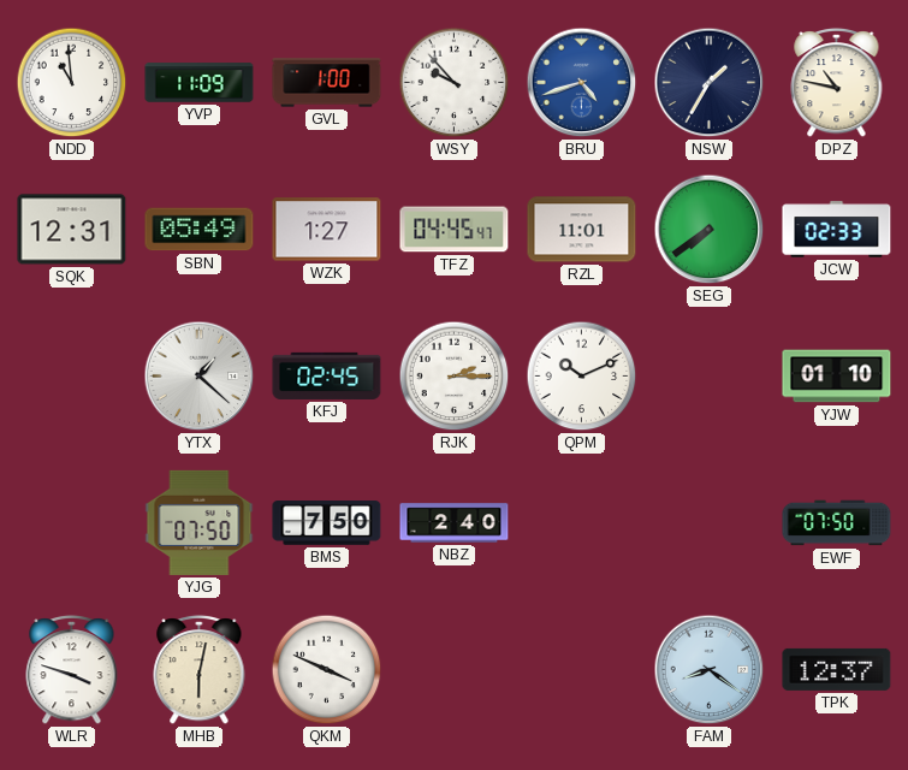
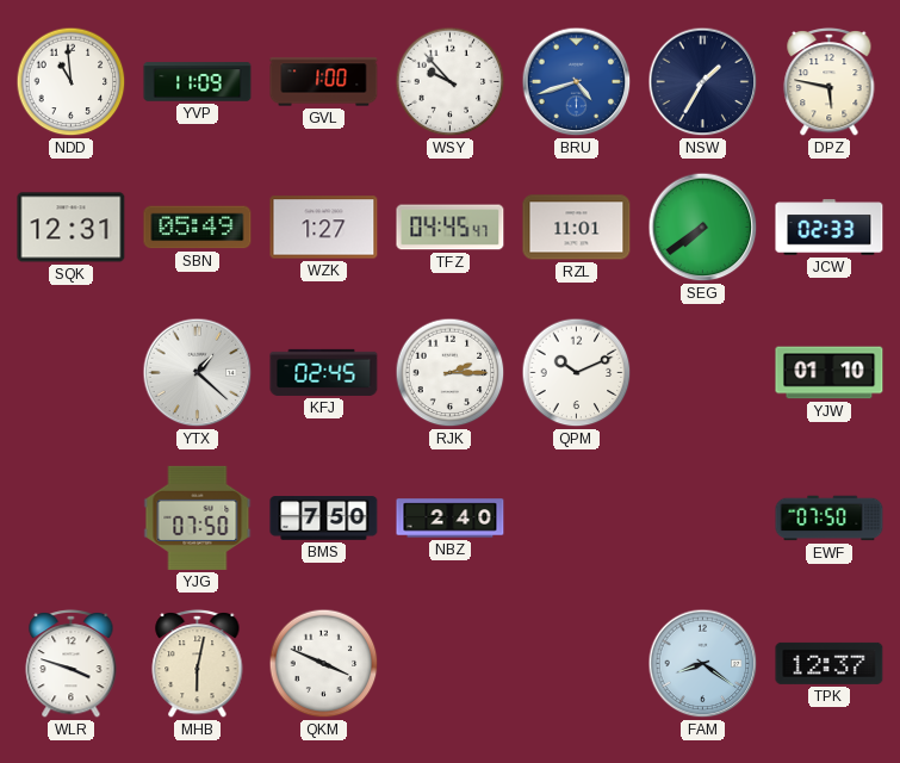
DPZ: 10:47 -> 5:47 (830, 81)
